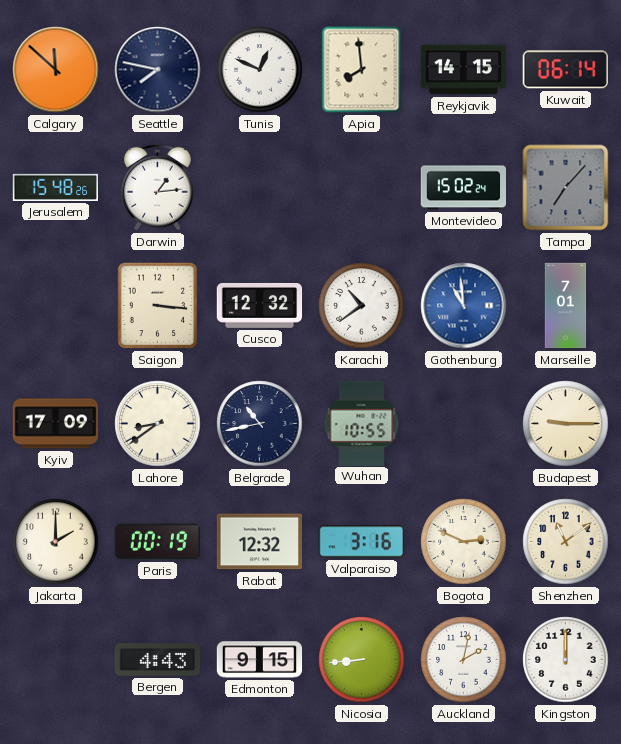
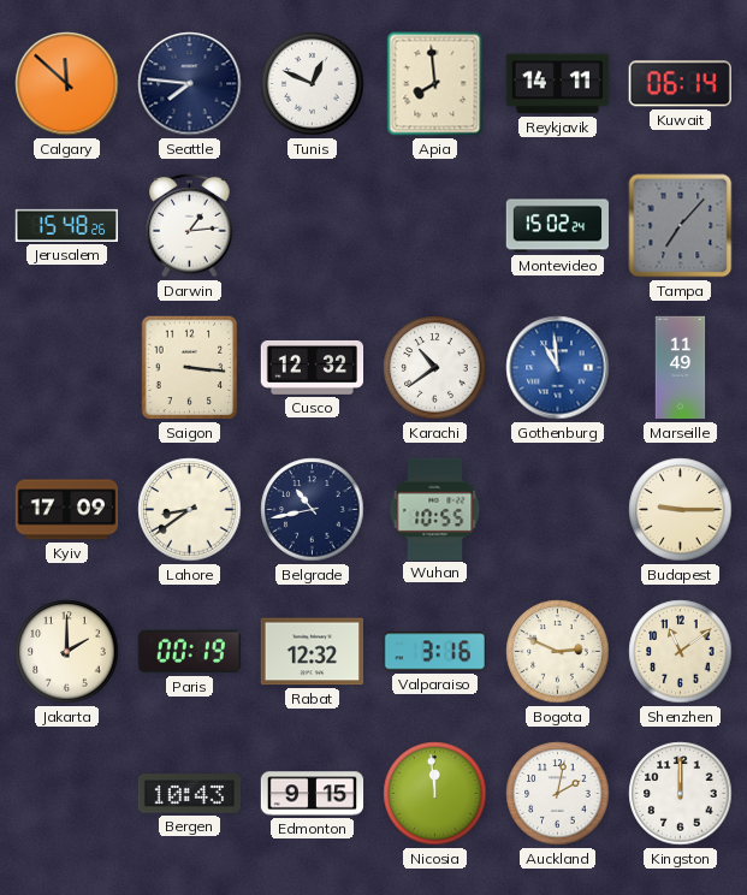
Seattle: 7:47 -> 7:46 (190, 84)
Reykjavik: 14:15 -> 14:11 (558, 84)
Marseille: 7:01 -> 11:49 (681, 368)
Bergen: 4:43 -> 10:43 (190, 794)
Nicosia: 8:44 -> 11:59 (435, 794)
